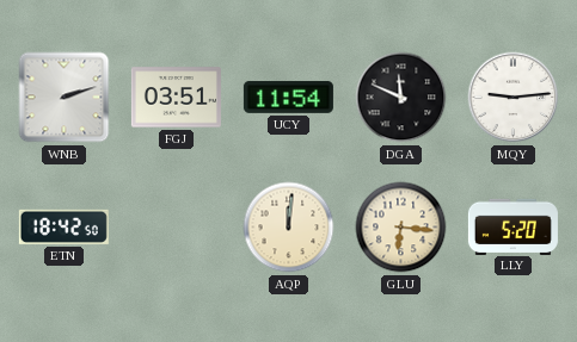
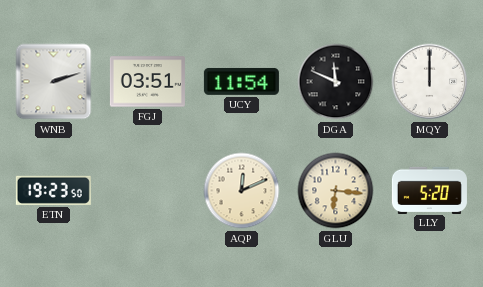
MQY: 9:14 -> 12:00 (430, 82)
ETN: 18:42 -> 19:23 (53, 190)
AQP: 12:01 -> 12:11 (242, 191)
